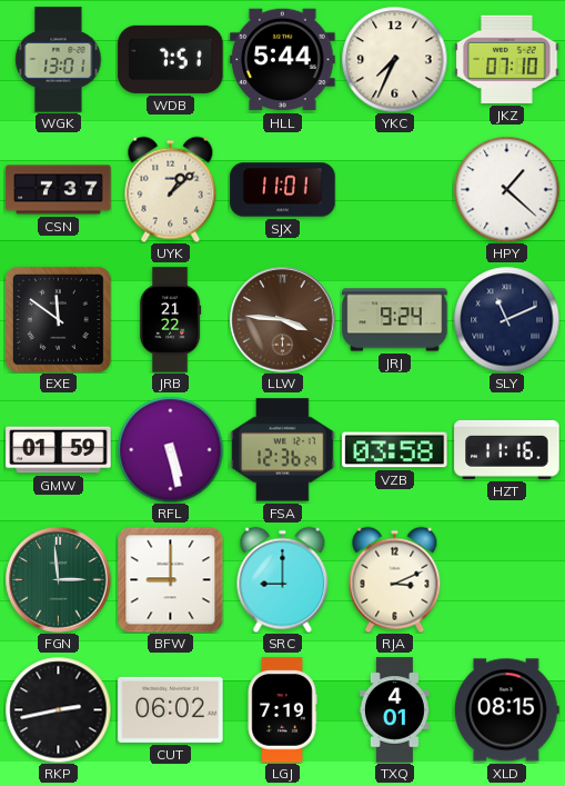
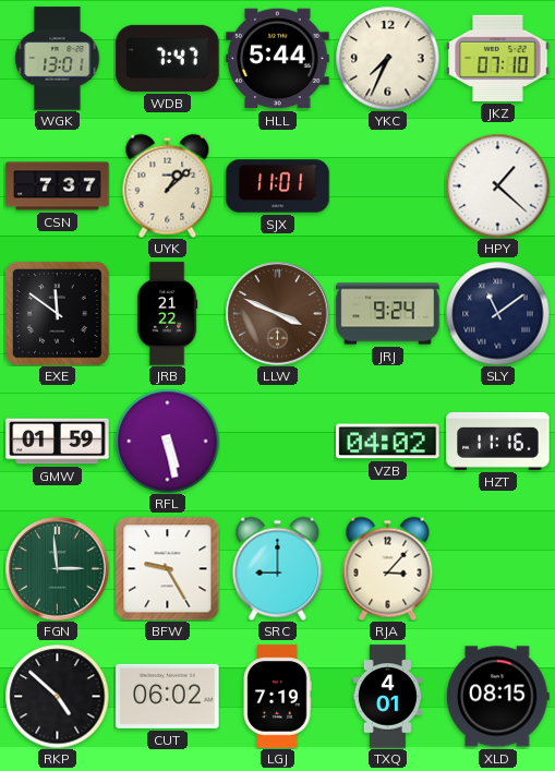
WDB: 7:51 -> 7:47 (168, 58)
LLW: 3:46 -> 3:49 (278, 314)
SLY: 11:11 -> 11:09 (497, 313)
FSA: 12:36 -> none (283, 450)
VZB: 03:58 -> 04:02 (388, 442)
BFW: 9:00 -> 9:25 (167, 568)
RJA: 3:11 -> 3:07 (388, 568)
RKP: 2:43 -> 4:52 (57, 696)
